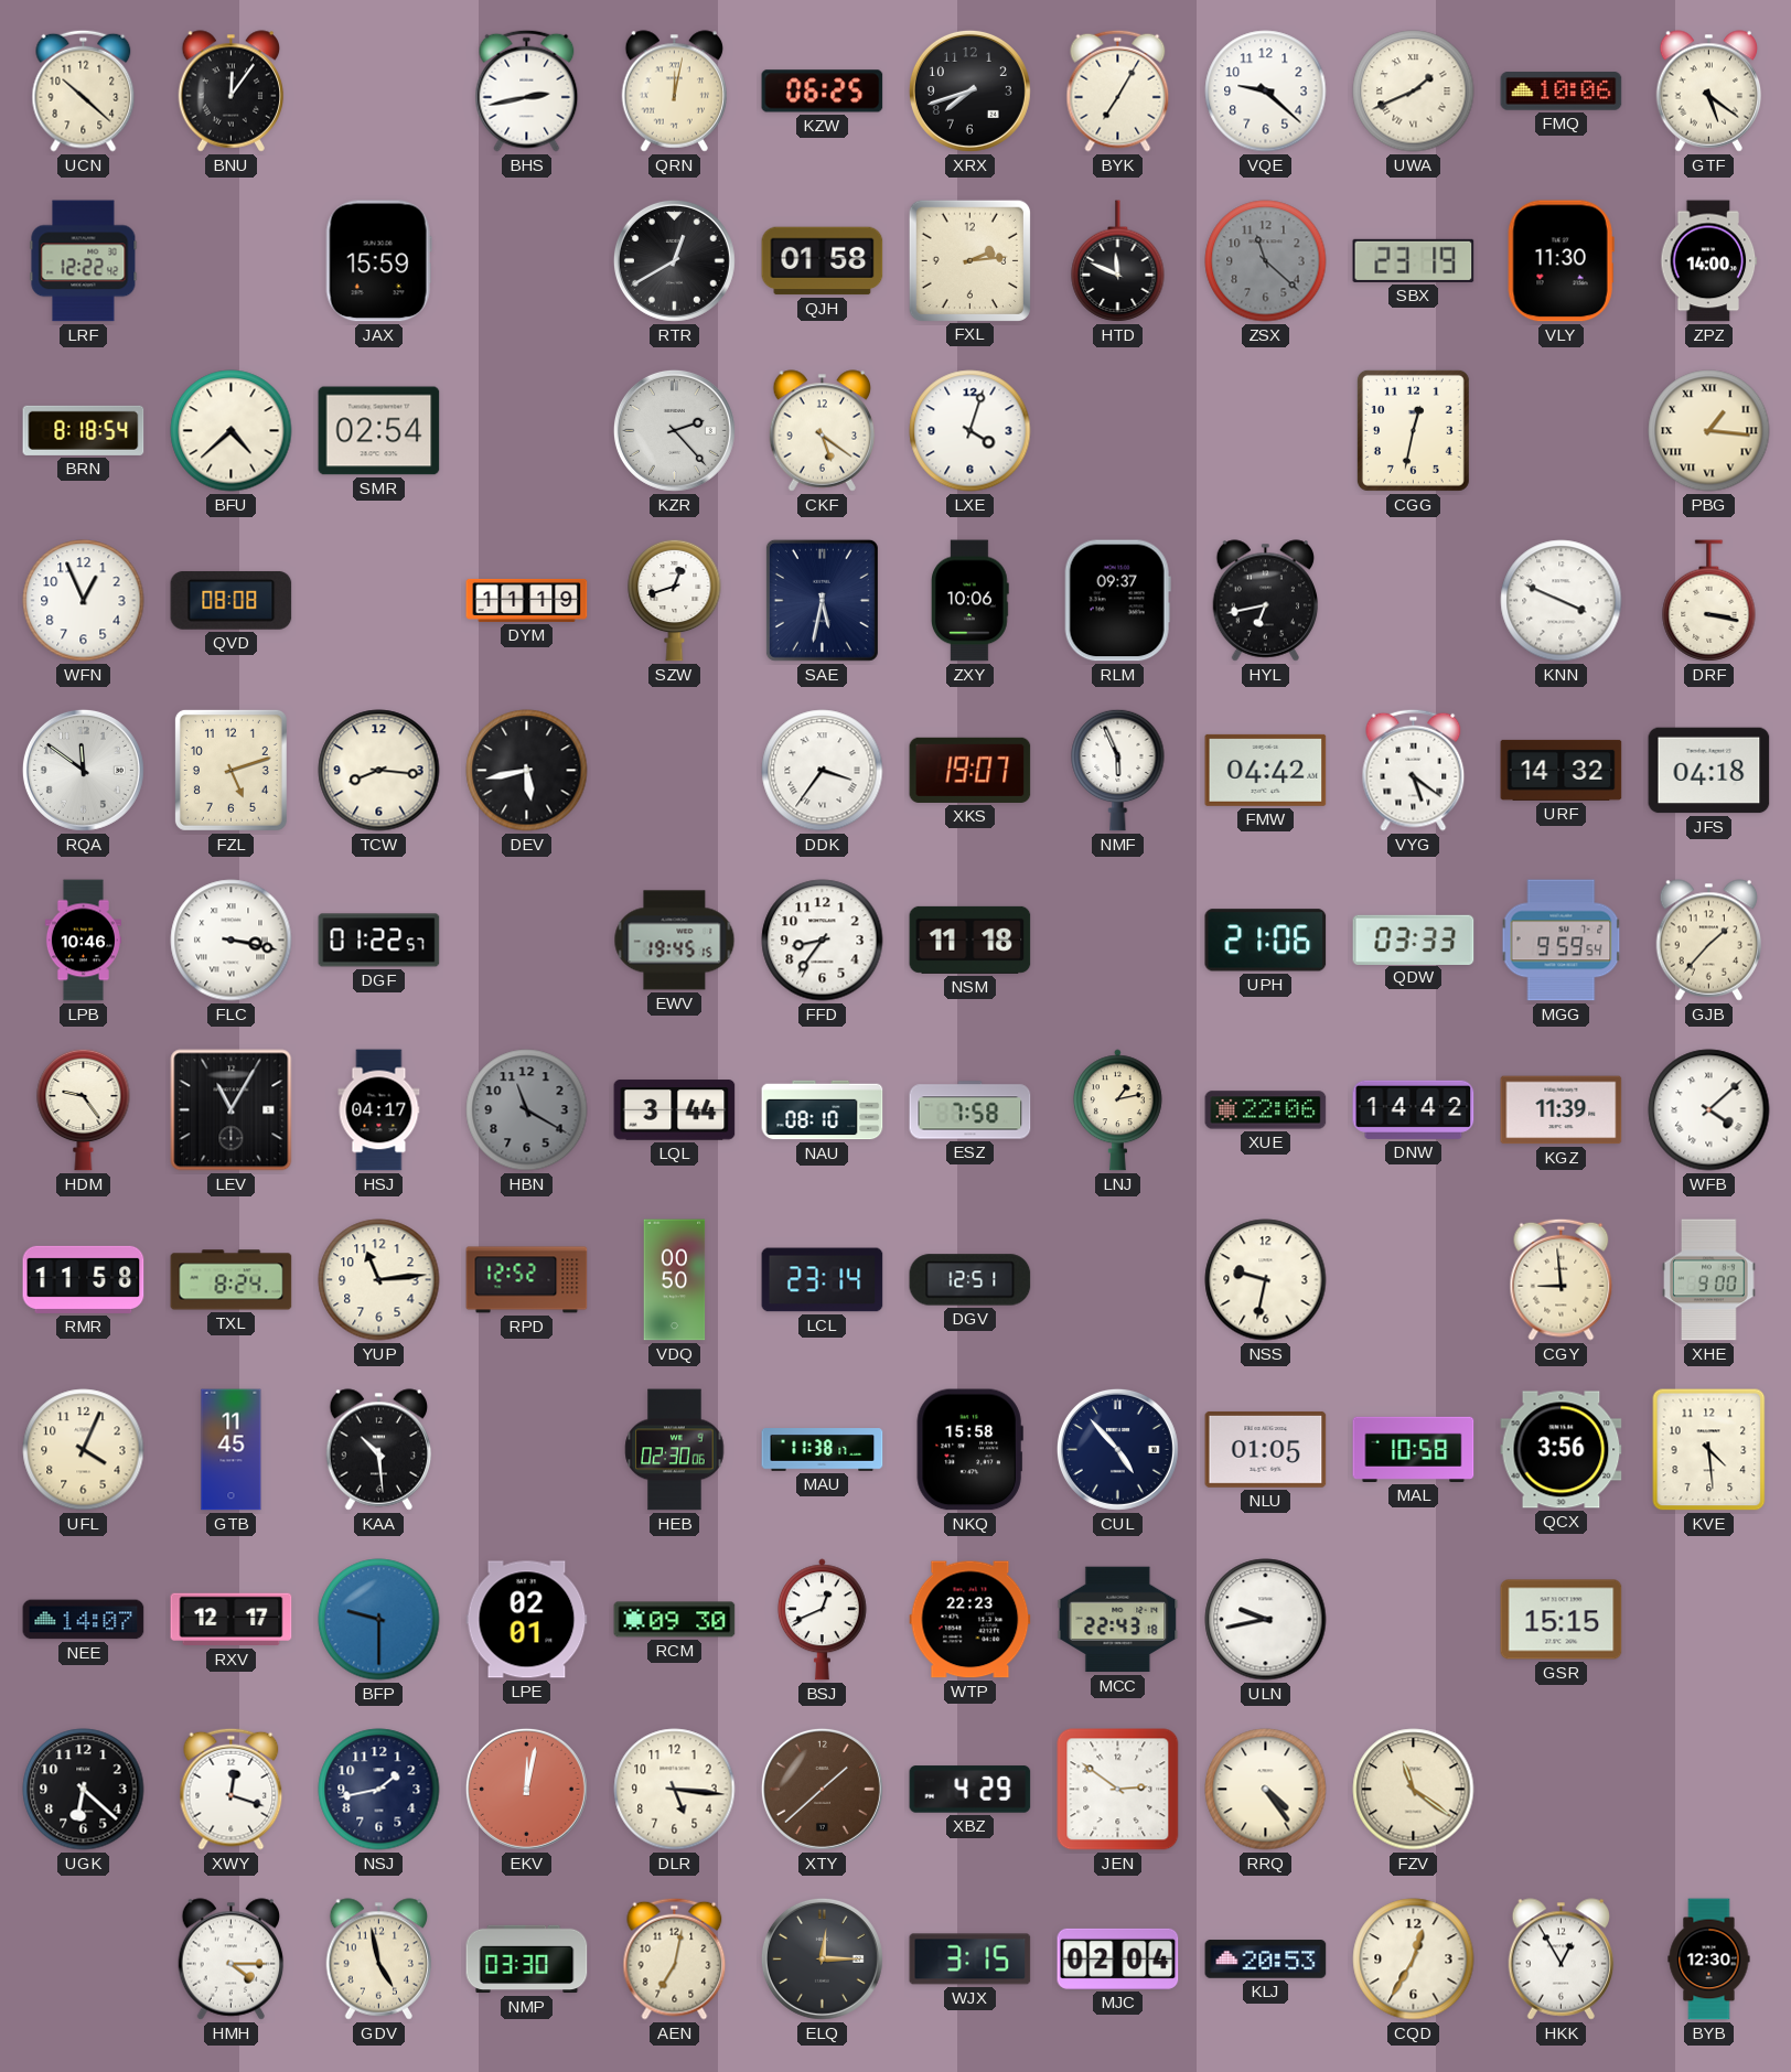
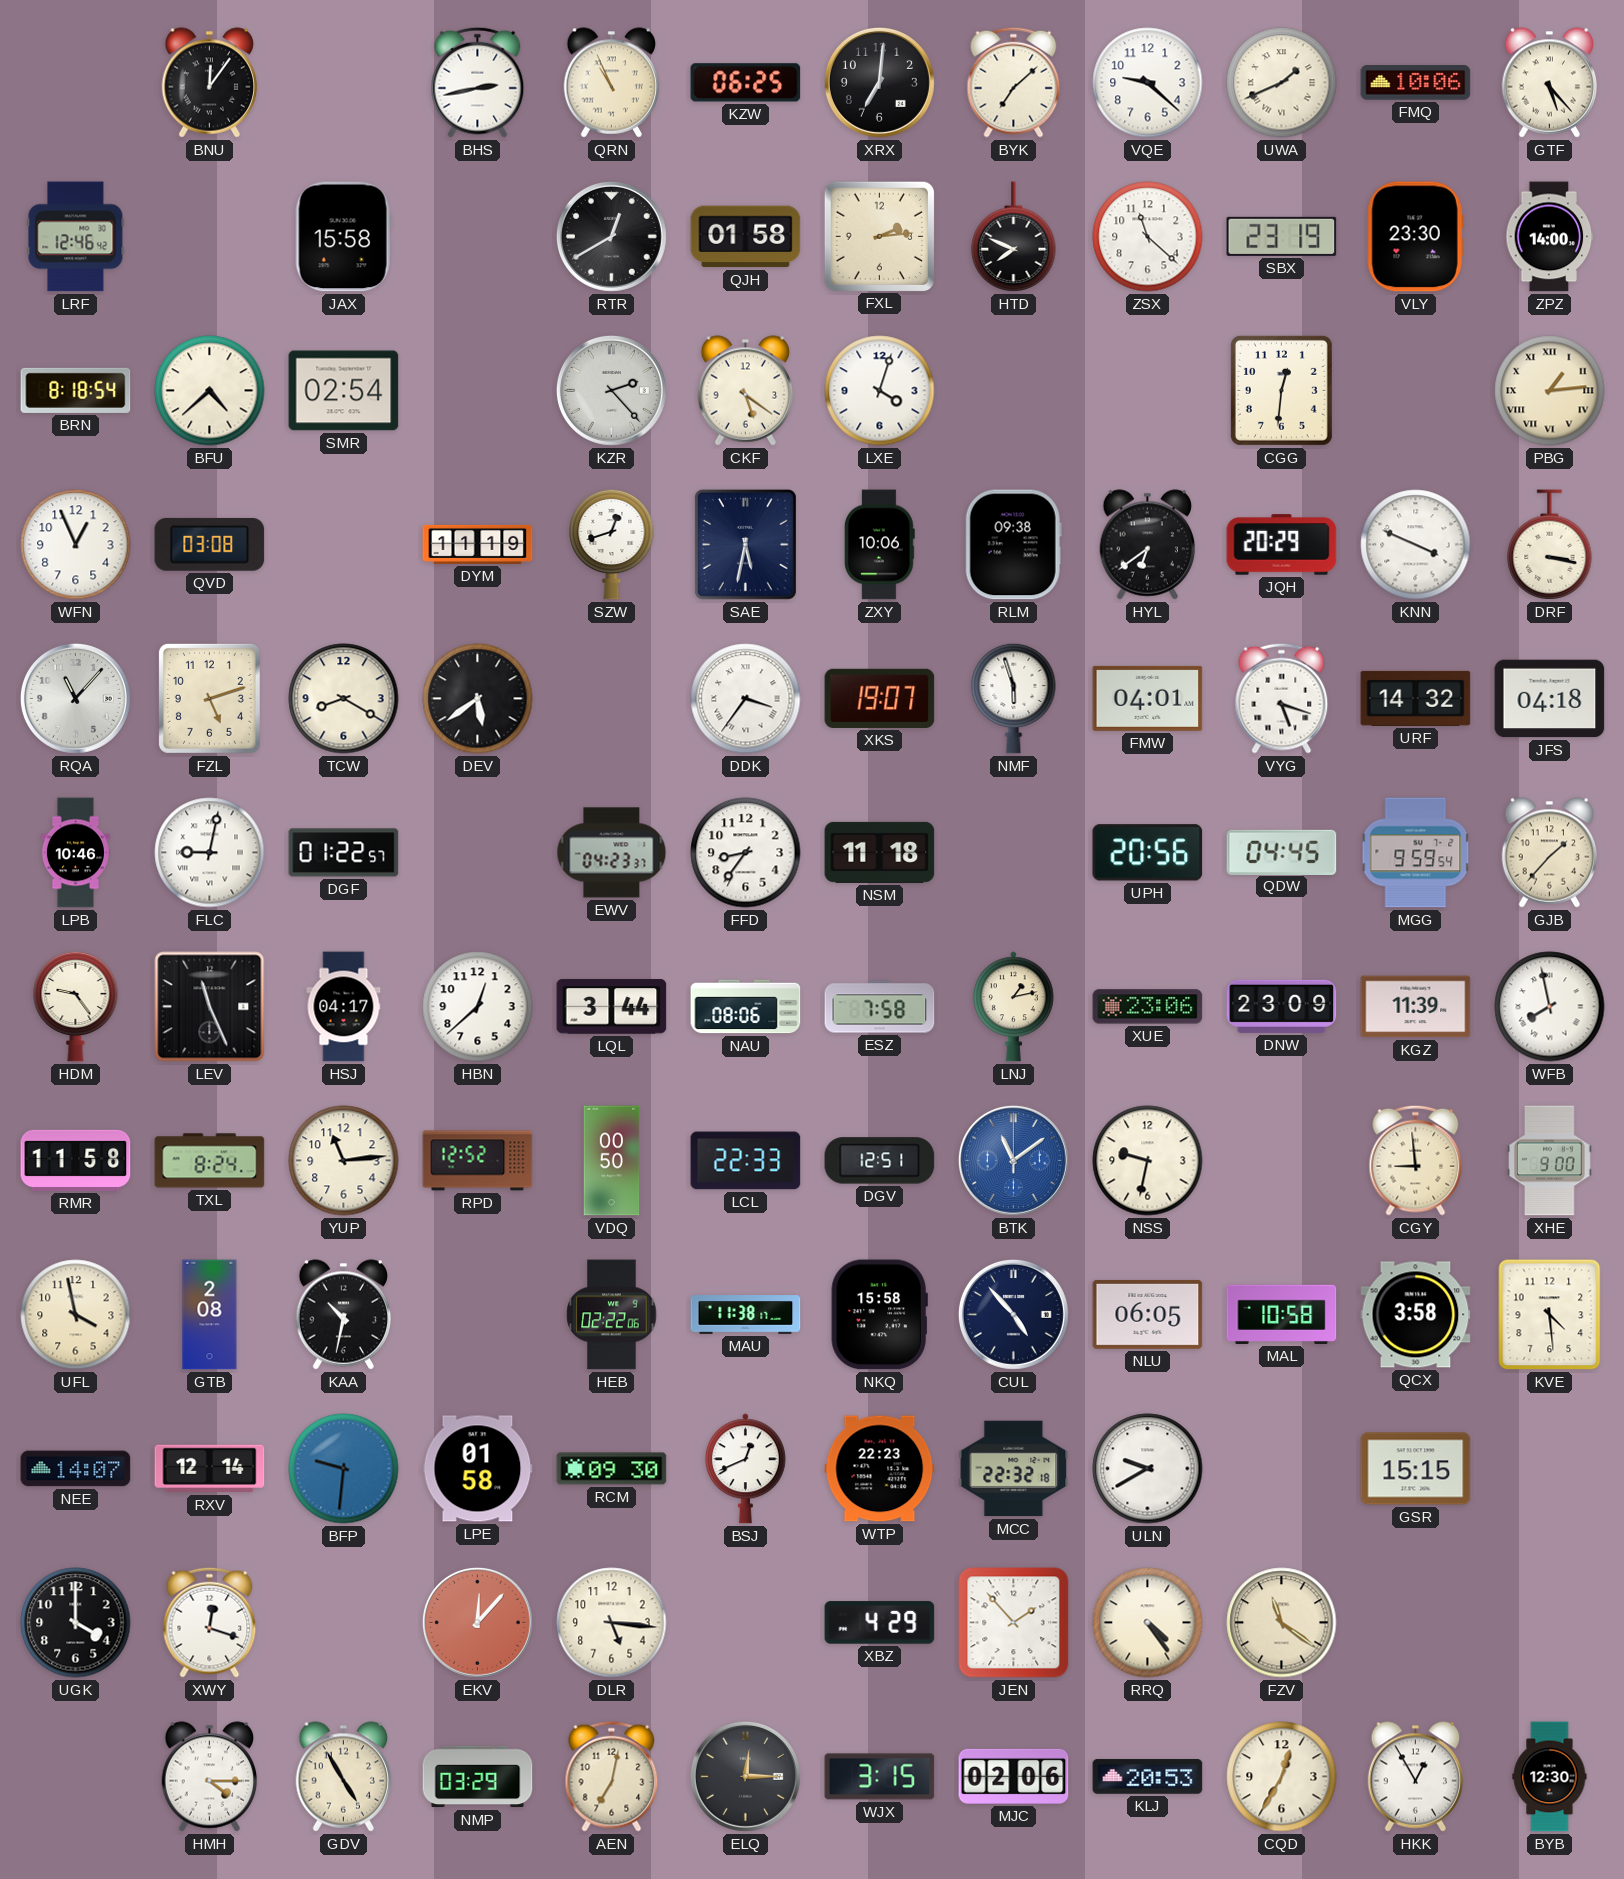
UCN: 10:22 -> none (84, 90)
QRN: 12:02 -> 10:56 (612, 83)
XRX: 7:42 -> 7:01 (879, 82)
BYK: 7:05 -> 7:08 (1014, 82)
GTF: 5:21 -> 5:23 (1550, 83)
LRF: 12:22 -> 12:46 (76, 237)
JAX: 15:59 -> 15:58 (343, 237)
HTD: 11:49 -> 7:49 (1014, 237)
ZSX dial: grey -> white (1148, 237)
VLY: 11:30 -> 23:30 (1415, 237)
CGG: 12:32 -> 12:31 (1281, 390)
PBG: 1:16 -> 1:14 (1550, 391)
QVD: 08:08 -> 03:08 (210, 545)
RLM: 09:37 -> 09:38 (1013, 545)
HYL: 6:43 -> 6:39 (1148, 545)
JQH: none -> 20:29 (1282, 545)
RQA: 11:51 -> 11:07 (75, 698)
TCW: 8:16 -> 8:20 (344, 699)
DEV: 5:43 -> 5:39 (478, 699)
NMF: 5:56 -> 5:57 (1014, 698)
FMW: 04:42 -> 04:01 (1148, 698)
VYG: 5:21 -> 5:18 (1282, 698)
FLC: 3:17 -> 9:02 (210, 853)
EWV: 19:45 -> 04:23 (612, 853)
UPH: 21:06 -> 20:56 (1148, 853)
QDW: 03:33 -> 04:45 (1282, 852)
LEV: 11:05 -> 11:26 (210, 1007)
HBN: 11:20 -> 12:38 (478, 1007)
HBN dial: grey -> white (478, 1007)
NAU: 08:10 -> 08:06 (746, 1007)
XUE: 22:06 -> 23:06 (1148, 1007)
DNW: 14:42 -> 23:09 (1282, 1006)
WFB: 4:08 -> 7:58 (1550, 1007)
LCL: 23:14 -> 22:33 (746, 1161)
BTK: none -> 11:09 (1013, 1160)
UFL: 4:04 -> 3:58 (76, 1315)
GTB: 11:45 -> 2:08 (210, 1315)
KAA: 10:29 -> 10:32 (344, 1315)
HEB: 02:30 -> 02:22 (612, 1315)
NLU: 01:05 -> 06:05 (1148, 1314)
QCX: 3:56 -> 3:58 (1416, 1315)
RXV: 12:17 -> 12:14 (210, 1469)
BFP: 9:30 -> 9:31 (344, 1469)
LPE: 02:01 -> 01:58 (478, 1469)
MCC: 22:43 -> 22:32 (1014, 1469)
ULN: 9:43 -> 9:40 (1148, 1469)
UGK: 6:22 -> 4:00 (76, 1623)
NSJ: 1:43 -> none (379, 1790)
EKV: 12:02 -> 12:07 (477, 1622)
XTY: 1:38 -> none (822, 1789)
JEN: 2:51 -> 1:53 (1014, 1623)
GDV: 4:58 -> 4:55 (344, 1777)
NMP: 03:30 -> 03:29 (478, 1777)
MJC: 02:04 -> 02:06 (1014, 1776)
